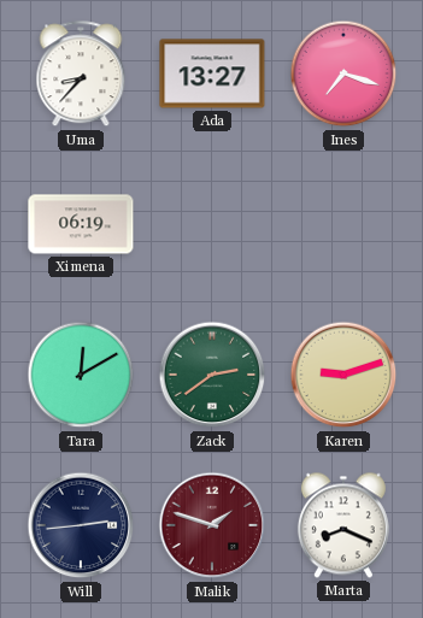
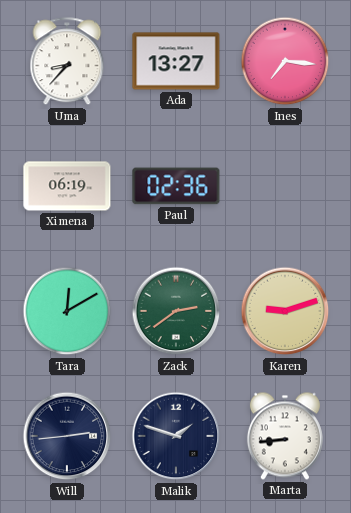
Ines: 7:18 -> 7:16 (285, 61)
Paul: none -> 02:36 (176, 186)
Malik dial: burgundy -> navy (176, 436)
Marta: 8:19 -> 8:44 (285, 436)
